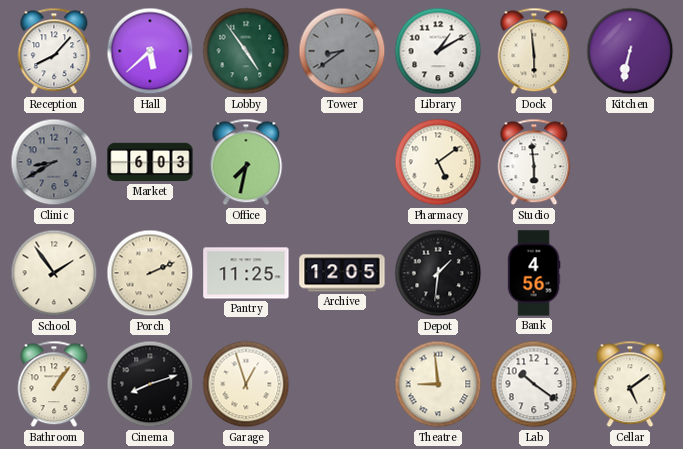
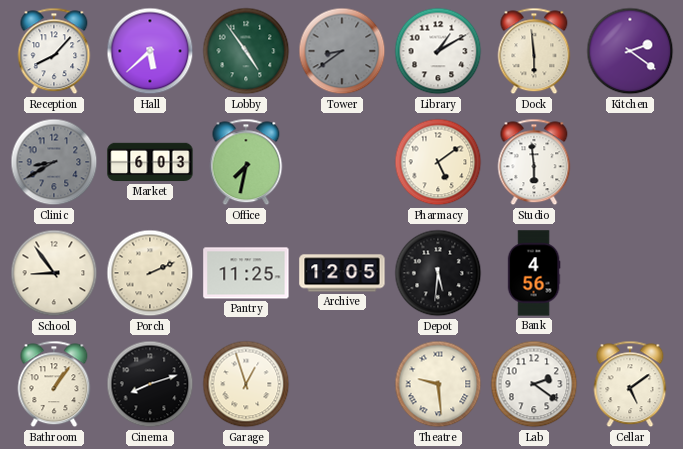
Kitchen: 6:32 -> 2:21 (630, 51)
School: 1:54 -> 8:54 (54, 273)
Depot: 1:31 -> 5:31 (438, 273)
Theatre: 8:59 -> 9:29 (438, 384)
Lab: 10:21 -> 2:21 (534, 384)
